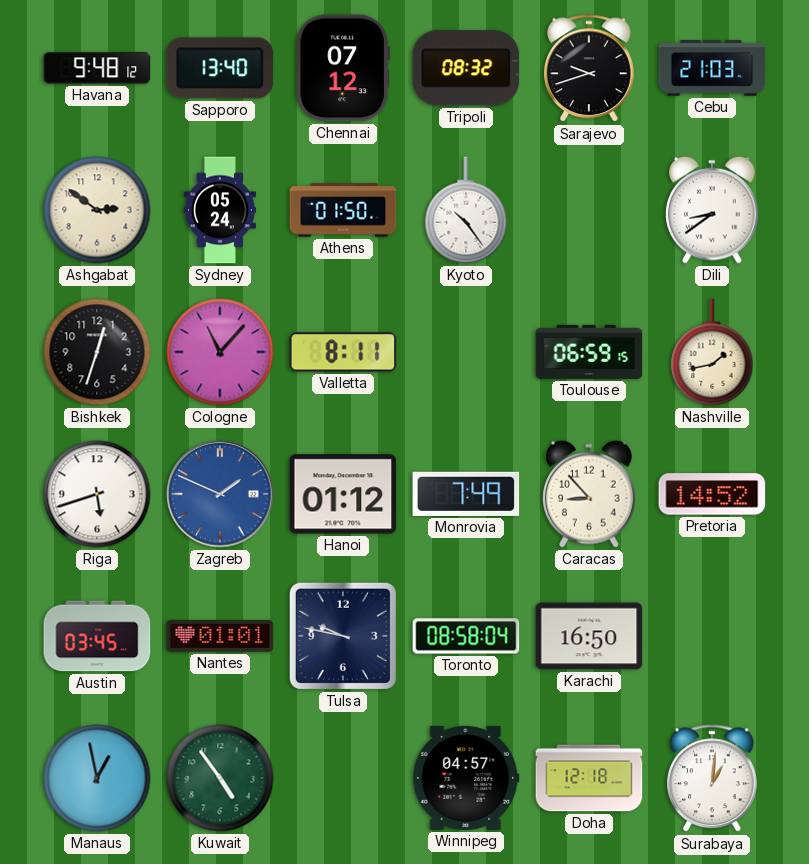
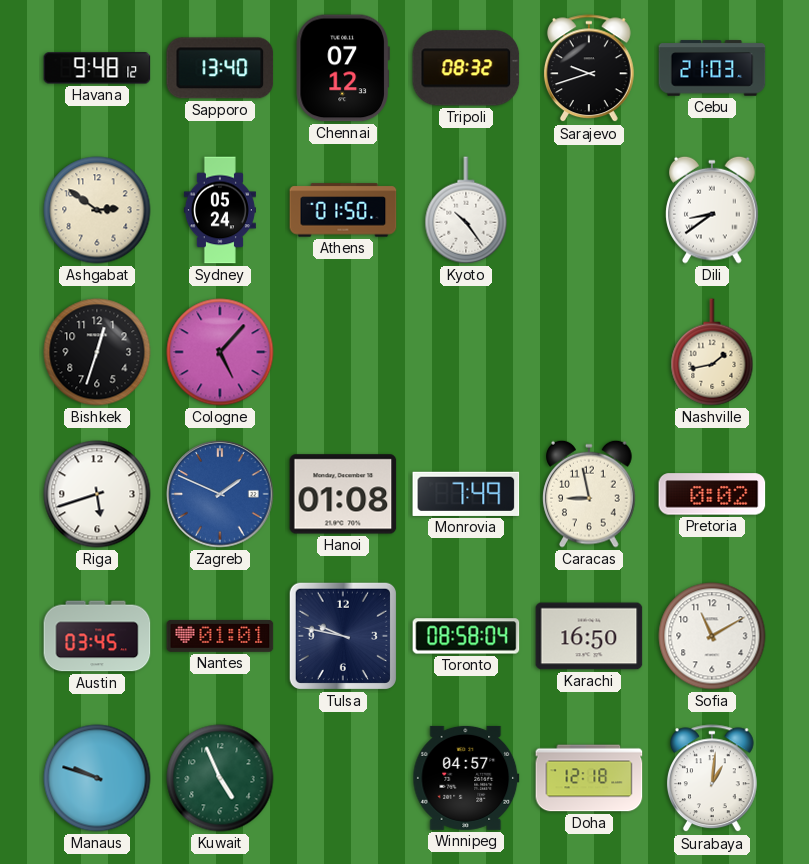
Cologne: 11:07 -> 5:07 (220, 352)
Valletta: 8:11 -> none (343, 352)
Toulouse: 06:59 -> none (589, 352)
Hanoi: 01:12 -> 01:08 (343, 494)
Caracas: 8:53 -> 8:58 (589, 494)
Pretoria: 14:52 -> 0:02 (712, 494)
Sofia: none -> 11:10 (712, 636)
Manaus: 12:58 -> 9:48 (97, 778)
Kuwait: 4:54 -> 4:56 (220, 778)
